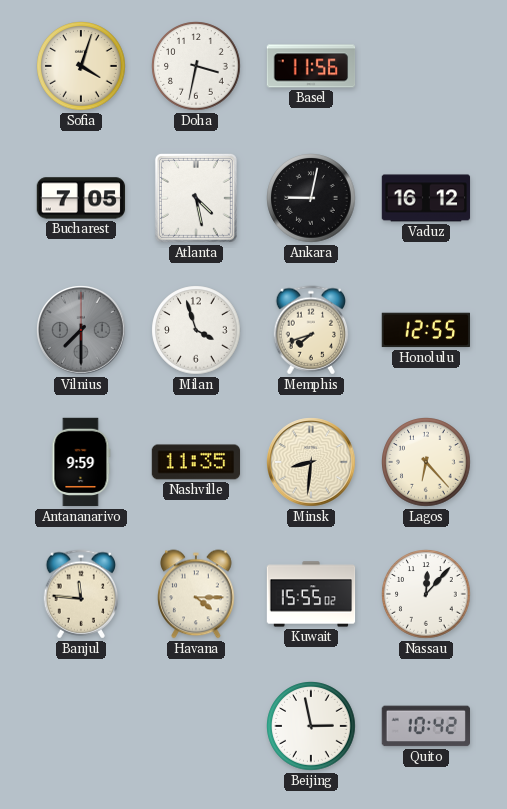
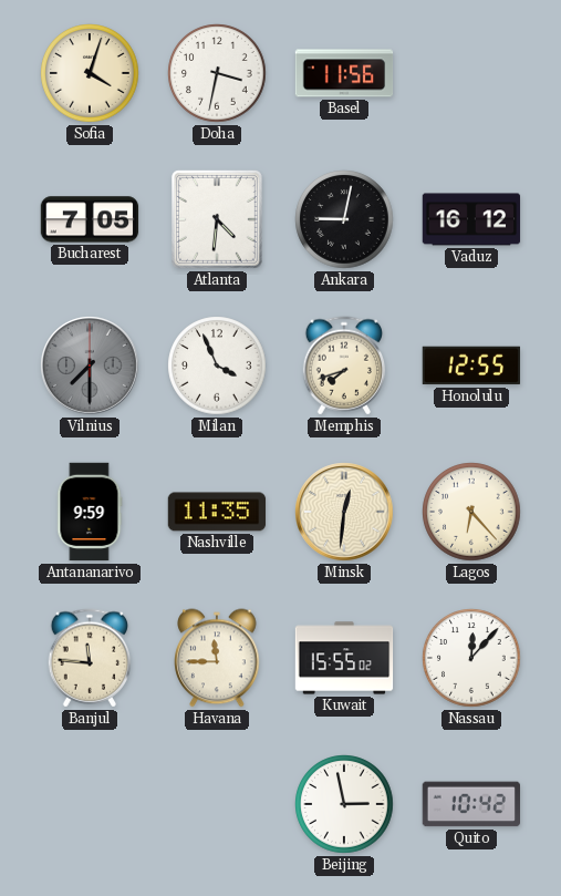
Atlanta: 4:28 -> 4:31 (217, 219)
Milan: 3:57 -> 3:56 (217, 365)
Minsk: 8:31 -> 12:31 (344, 512)
Havana: 4:15 -> 11:45 (217, 658)
